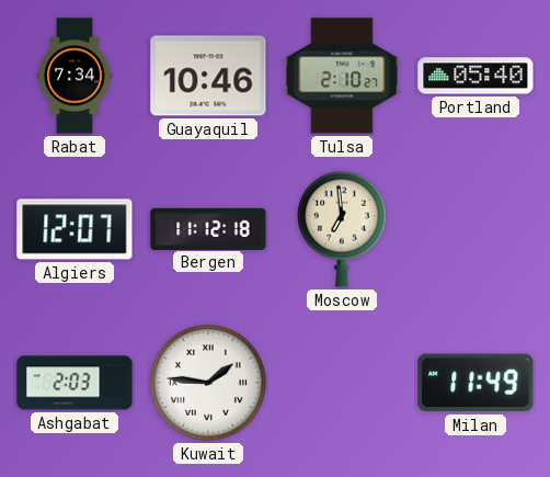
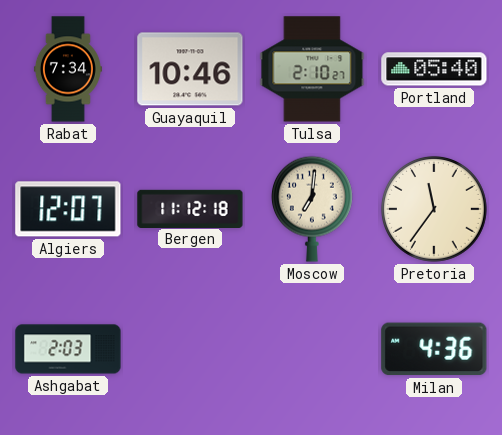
Moscow: 6:59 -> 7:01 (312, 209)
Pretoria: none -> 11:36 (434, 209)
Kuwait: 1:46 -> none (208, 383)
Milan: 11:49 -> 4:36 (434, 349)
